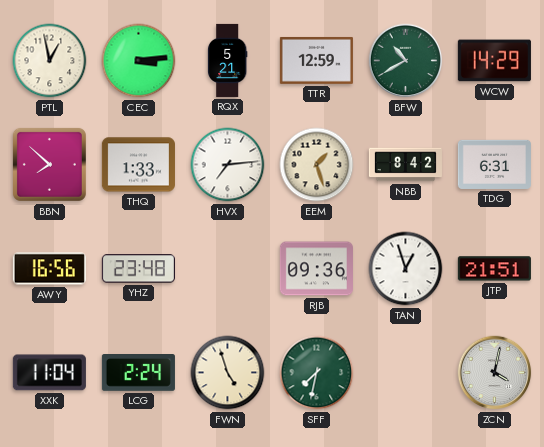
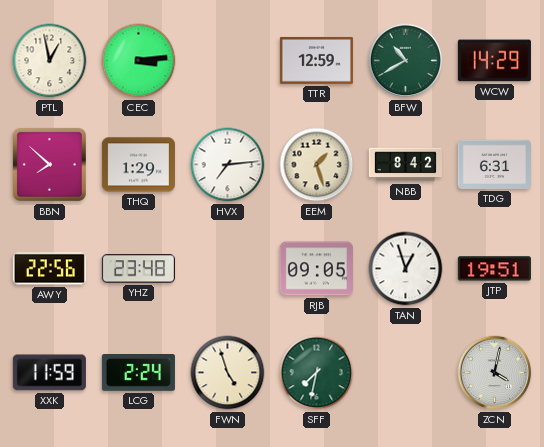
RQX: 5:21 -> none (227, 60)
THQ: 1:33 -> 1:29 (138, 165)
AWY: 16:56 -> 22:56 (49, 269)
RJB: 09:36 -> 09:05 (316, 269)
JTP: 21:51 -> 19:51 (494, 269)
XXK: 11:04 -> 11:59 (49, 373)
